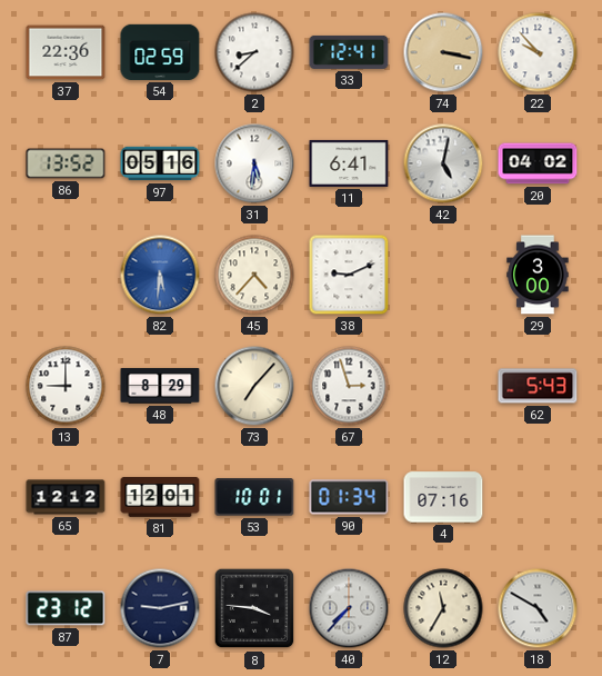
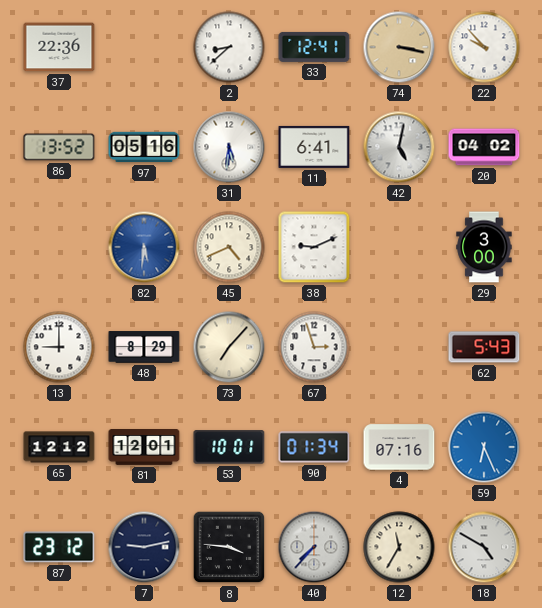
54: 02:59 -> none (160, 52)
45: 4:37 -> 4:41 (229, 247)
59: none -> 6:26 (484, 447)
